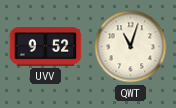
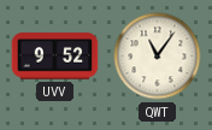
QWT: 11:03 -> 11:06 (158, 57)
